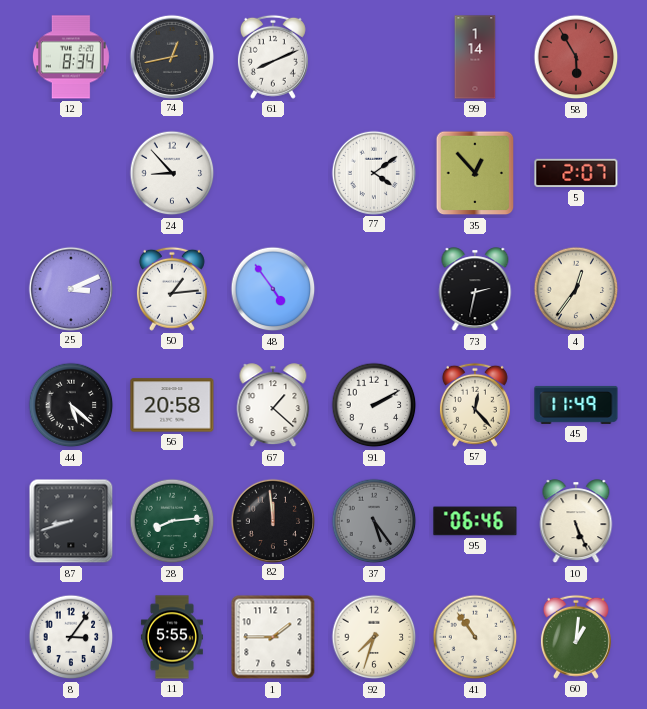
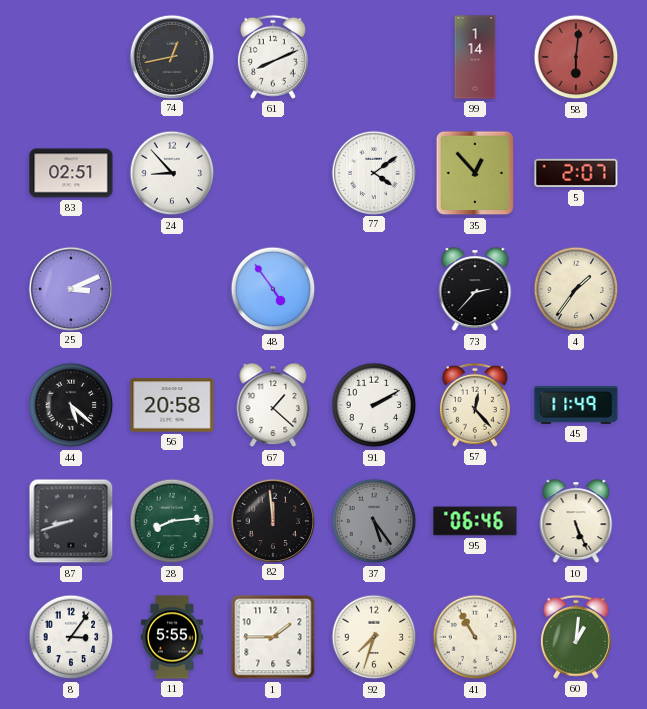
12: 8:34 -> none (71, 57)
58: 5:55 -> 6:01 (576, 57)
83: none -> 02:51 (71, 173)
50: 1:14 -> none (172, 289)
73: 2:32 -> 2:37 (475, 290)
4: 12:36 -> 1:36 (576, 289)
41: 10:54 -> 10:55 (475, 637)
